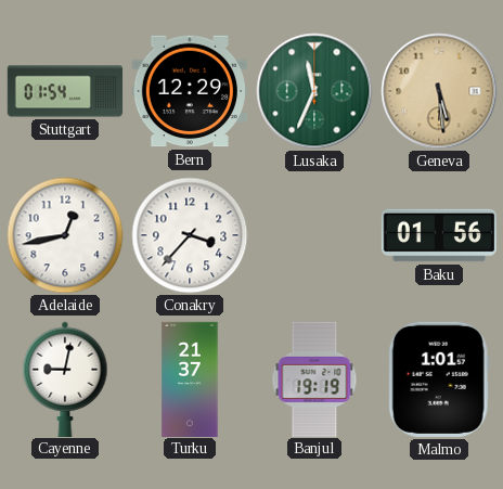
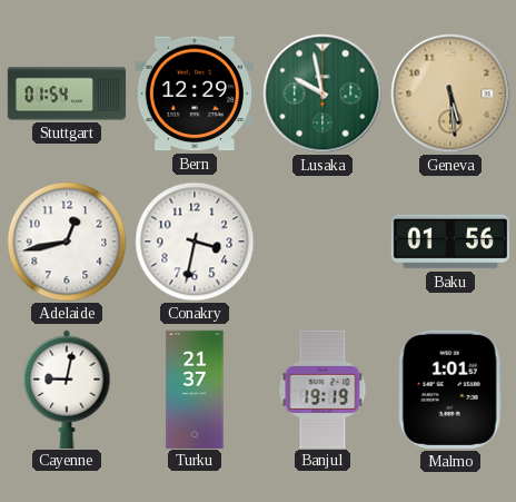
Lusaka: 11:34 -> 9:58 (322, 93)
Conakry: 3:37 -> 3:32 (195, 242)
